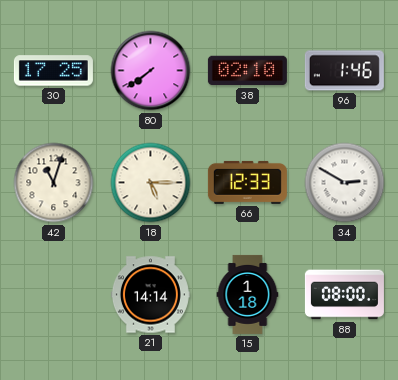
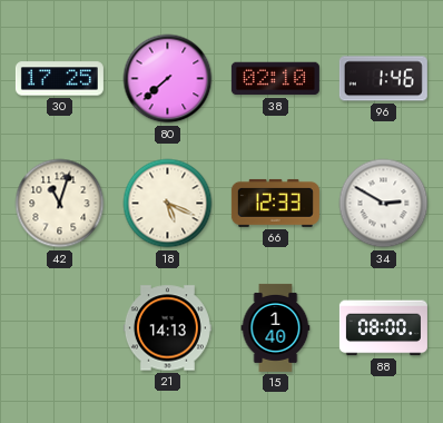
80: 7:39 -> 7:38 (168, 79)
18: 5:15 -> 5:19 (168, 204)
21: 14:14 -> 14:13 (167, 328)
15: 1:18 -> 1:40 (276, 327)
